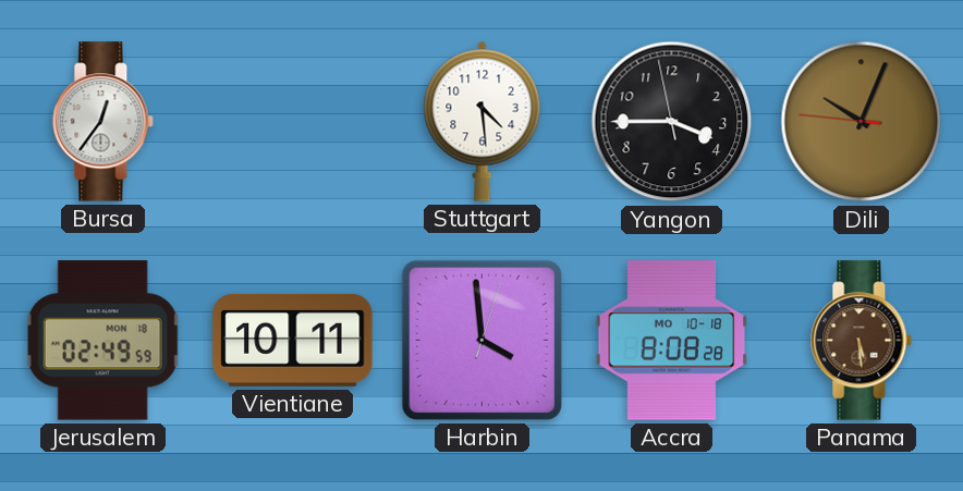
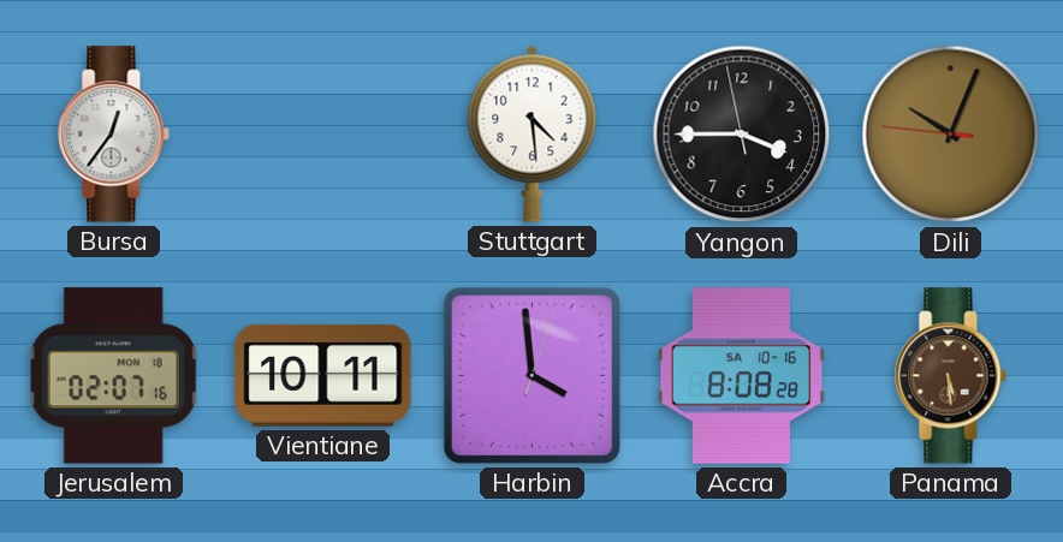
Jerusalem: 02:49 -> 02:07 (113, 376)
Accra date: MO 10-18 -> SA 10-16 (742, 376)
